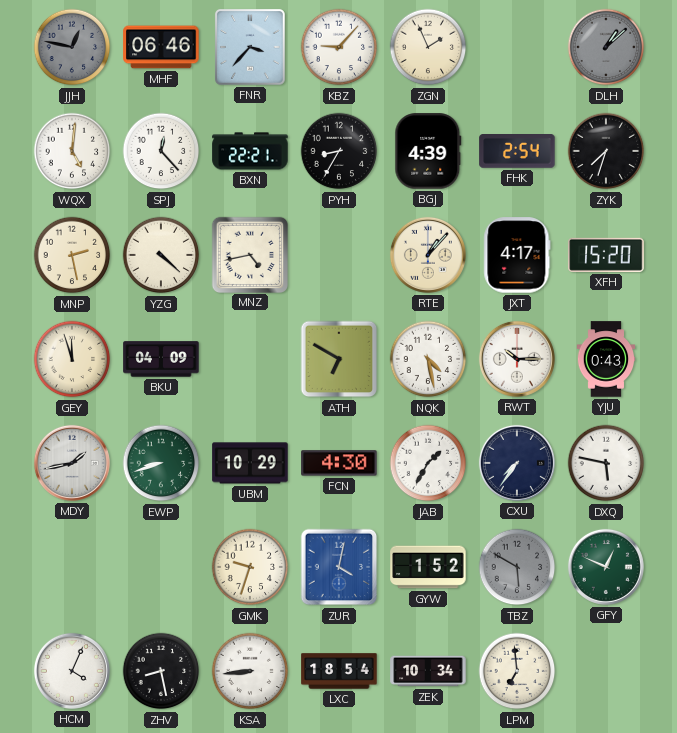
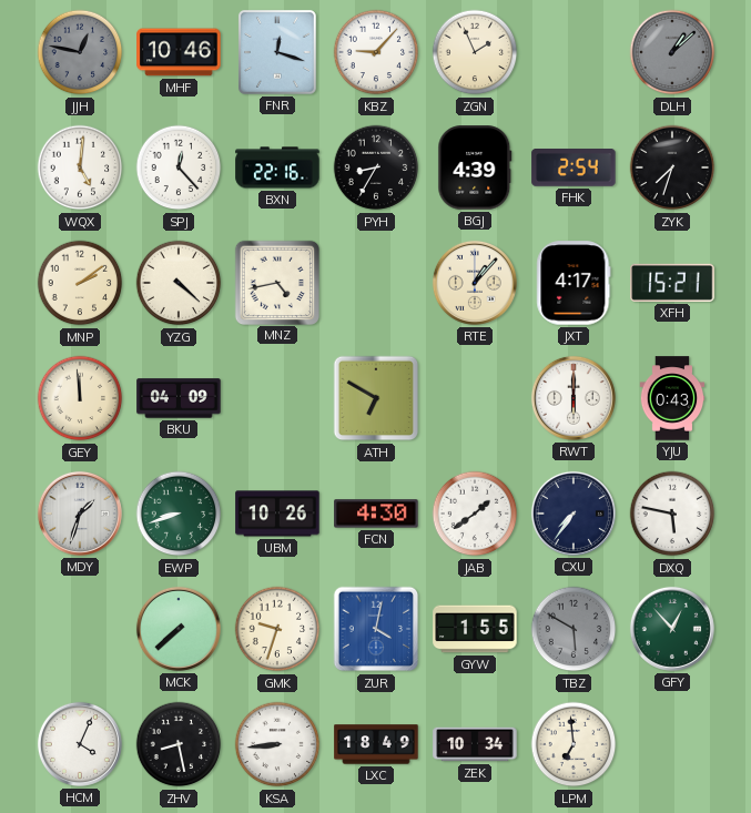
MHF: 06:46 -> 10:46 (179, 52)
FNR: 3:37 -> 12:18 (277, 53)
BXN: 22:21 -> 22:16 (277, 167)
MNP: 2:28 -> 2:09 (80, 283)
XFH: 15:20 -> 15:21 (672, 283)
GEY: 11:57 -> 11:59 (80, 398)
NQK: 4:28 -> none (428, 359)
RWT: 10:15 -> 6:00 (574, 398)
MDY: 1:43 -> 1:33 (80, 514)
UBM: 10:29 -> 10:26 (277, 514)
JAB: 1:35 -> 1:39 (475, 514)
MCK: none -> 7:38 (179, 629)
GYW: 1:52 -> 1:55 (475, 629)
GFY: 12:49 -> 12:53 (672, 629)
LXC: 18:54 -> 18:49 (376, 744)
